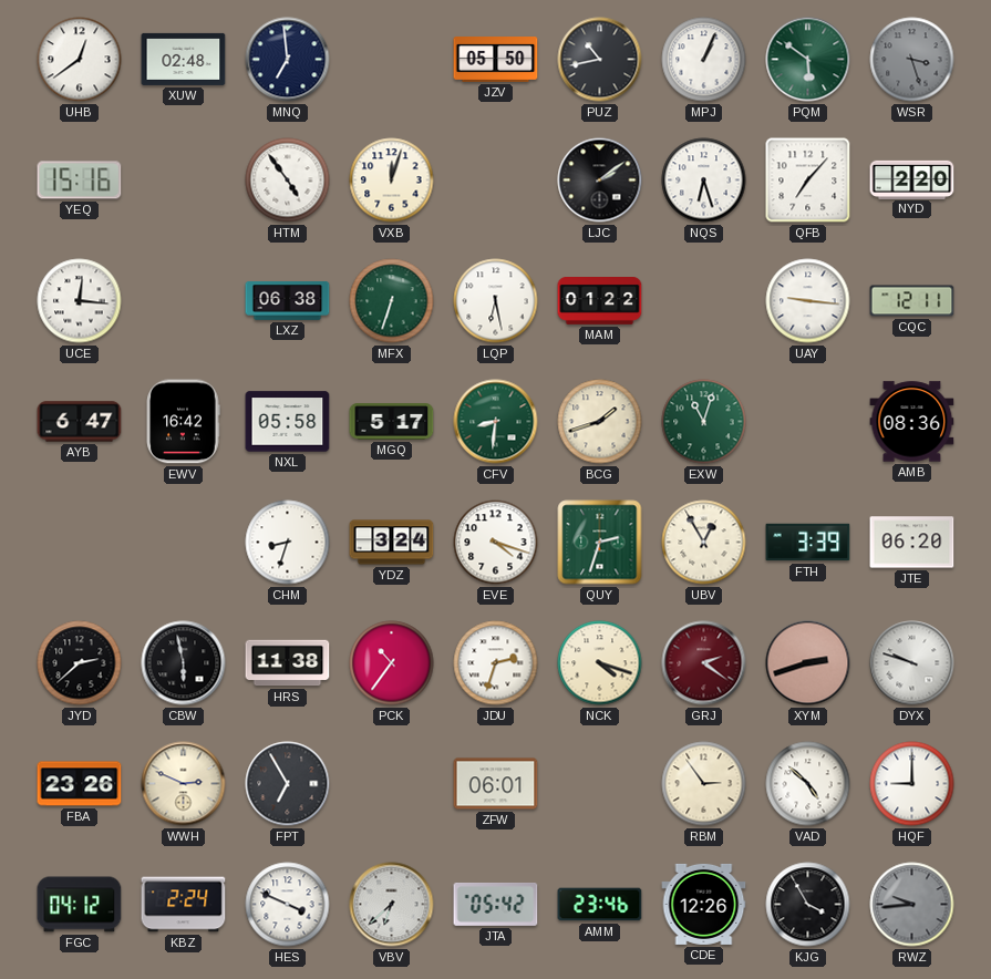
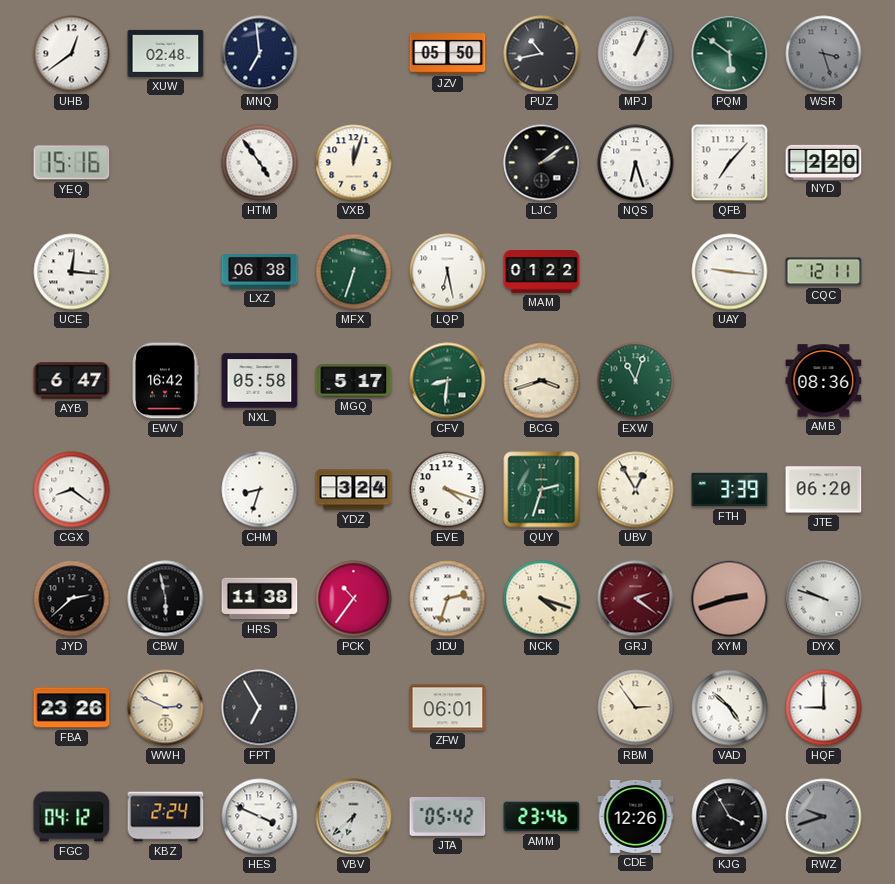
BCG: 1:42 -> 3:42 (542, 381)
CGX: none -> 8:21 (72, 490)
RWZ: 9:44 -> 9:42 (824, 817)
